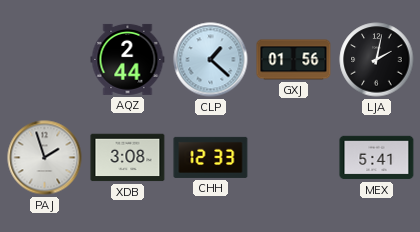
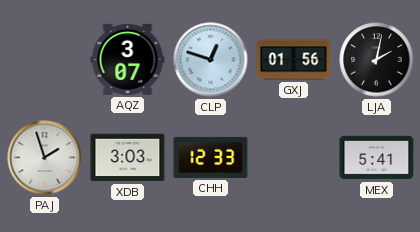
AQZ: 2:44 -> 3:07 (128, 59)
CLP: 1:22 -> 12:48 (211, 60)
XDB: 3:08 -> 3:03 (128, 158)
